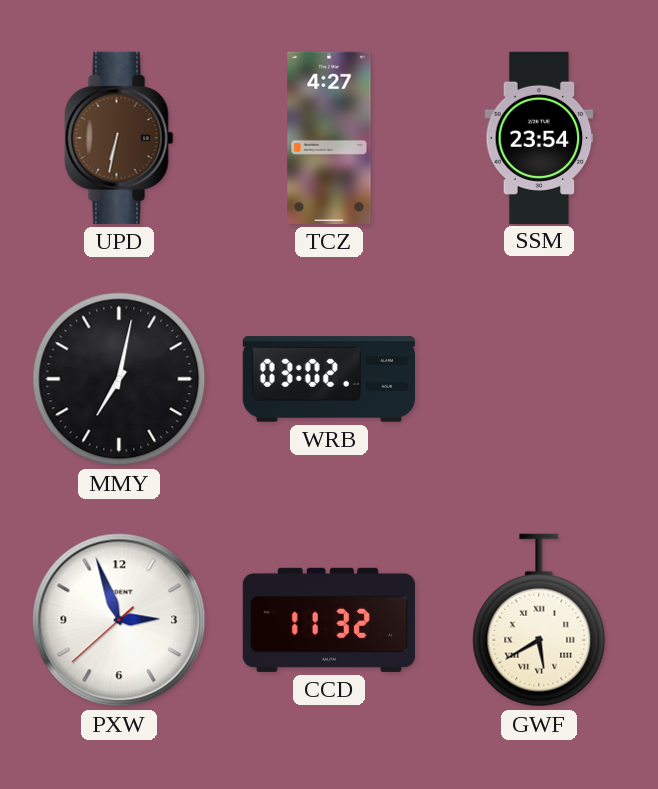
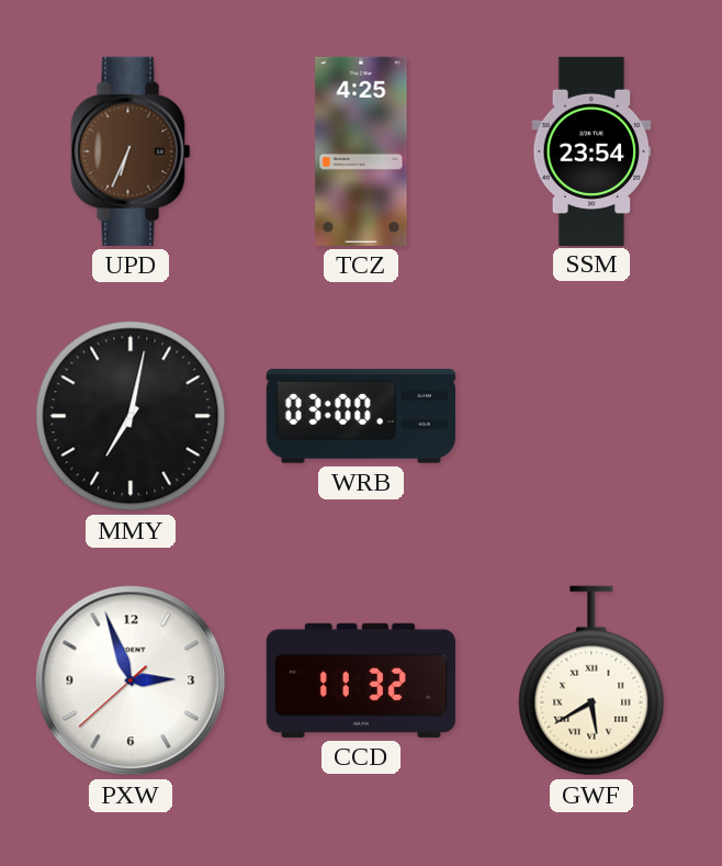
UPD: 6:32 -> 6:34 (131, 151)
TCZ: 4:27 -> 4:25 (361, 151)
WRB: 03:02 -> 03:00 (361, 416)
